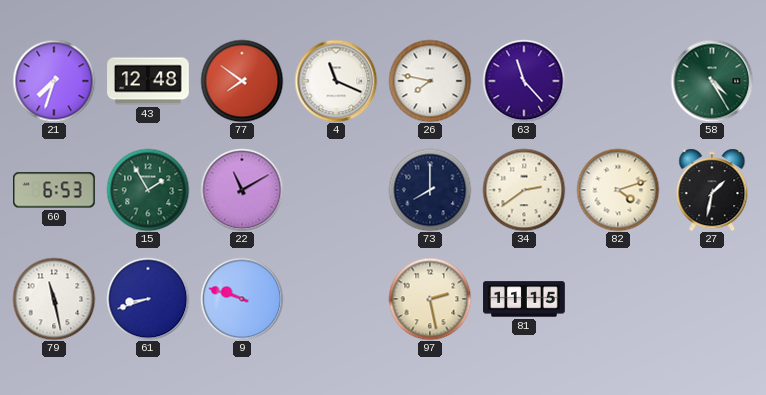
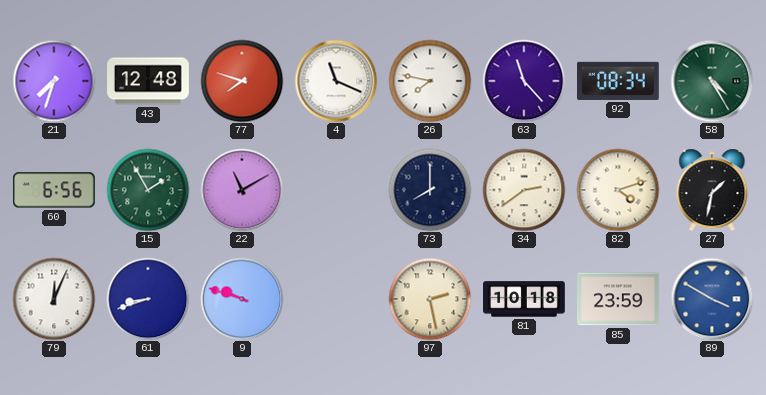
77: 7:51 -> 7:48 (242, 81)
92: none -> 08:34 (619, 81)
60: 6:53 -> 6:56 (55, 190)
79: 11:28 -> 12:04 (54, 299)
81: 11:15 -> 10:18 (524, 299)
85: none -> 23:59 (618, 299)
89: none -> 3:50 (712, 299)
